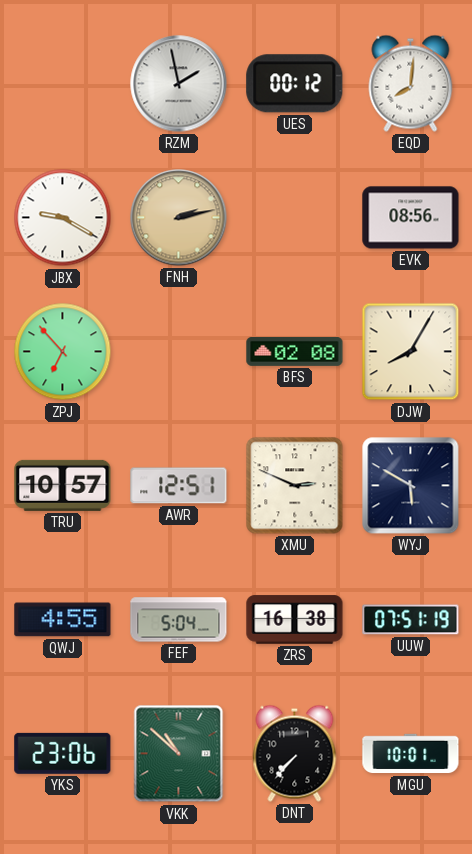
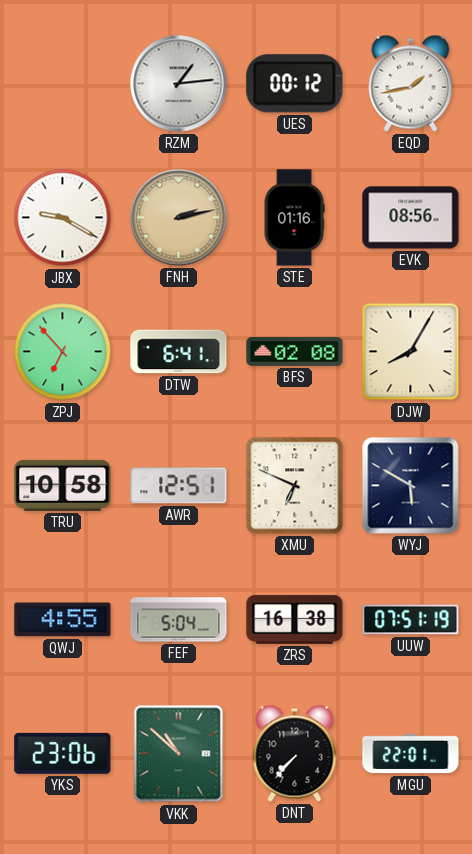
RZM: 1:58 -> 1:14 (179, 84)
EQD: 8:01 -> 1:43 (411, 83)
STE: none -> 01:16 (294, 218)
DTW: none -> 6:41 (179, 352)
TRU: 10:57 -> 10:58 (63, 485)
XMU: 2:49 -> 6:49 (295, 486)
MGU: 10:01 -> 22:01 (411, 754)
